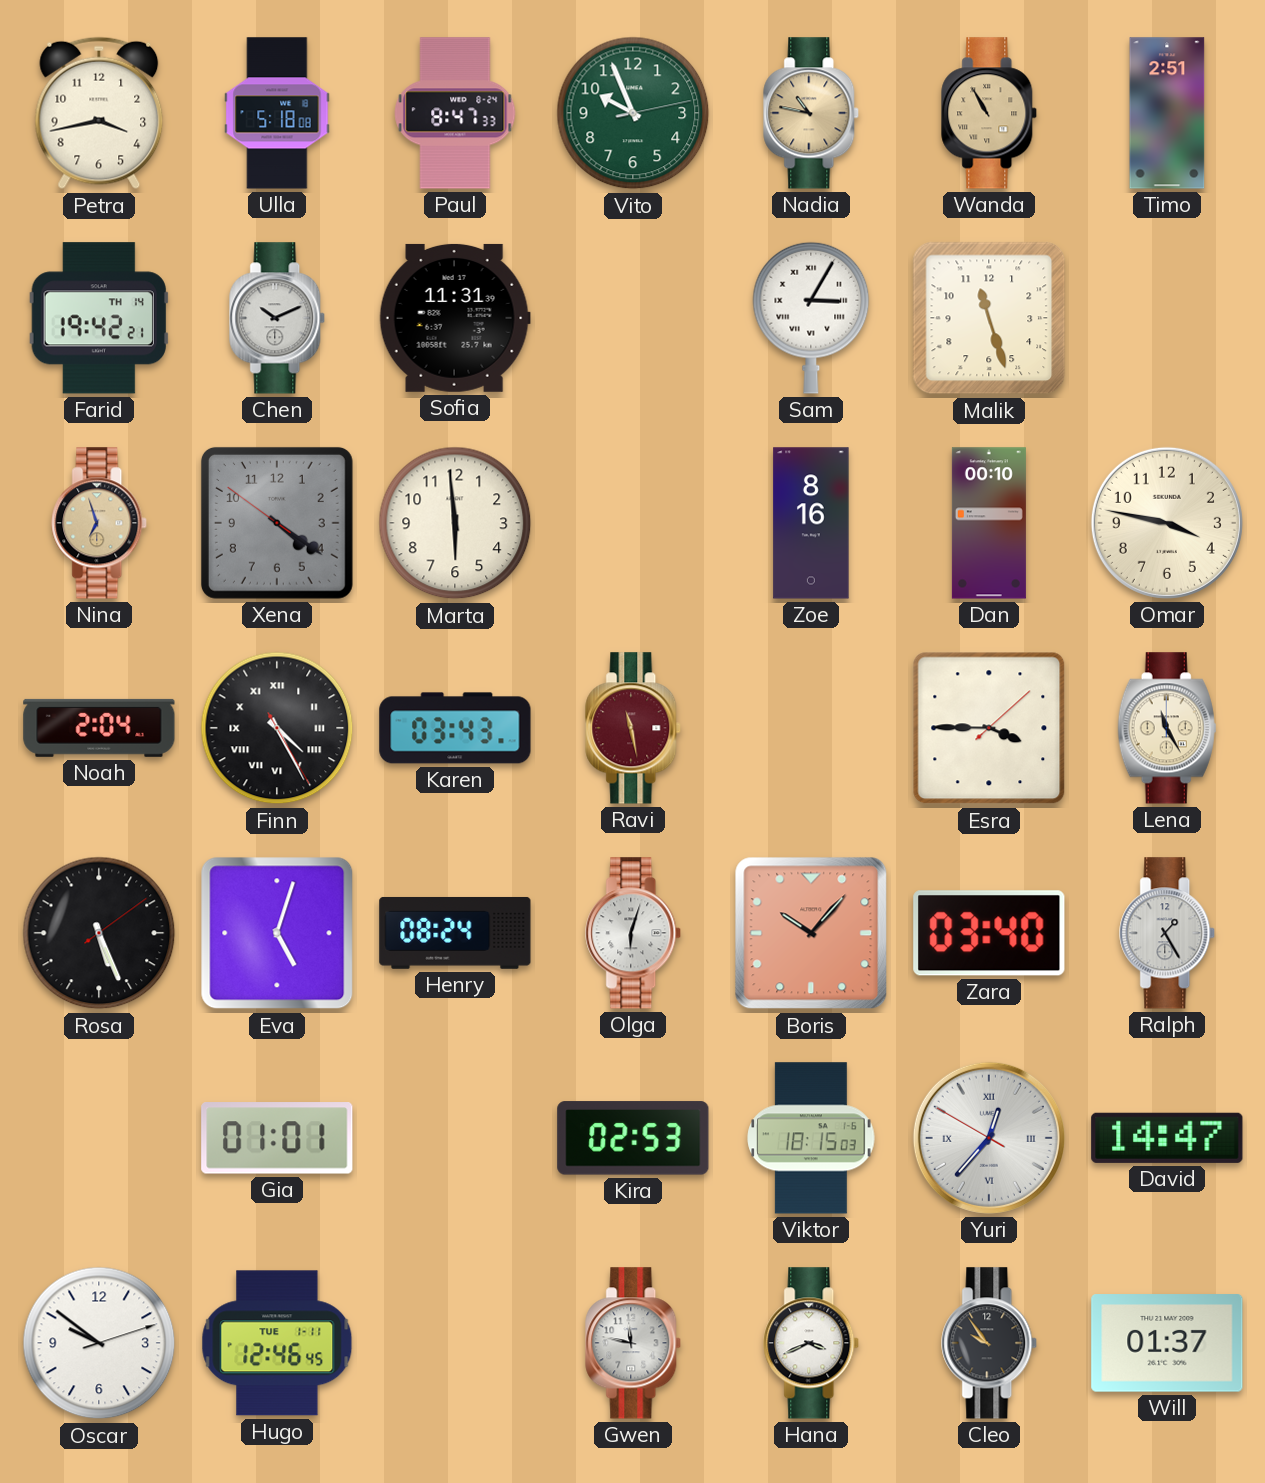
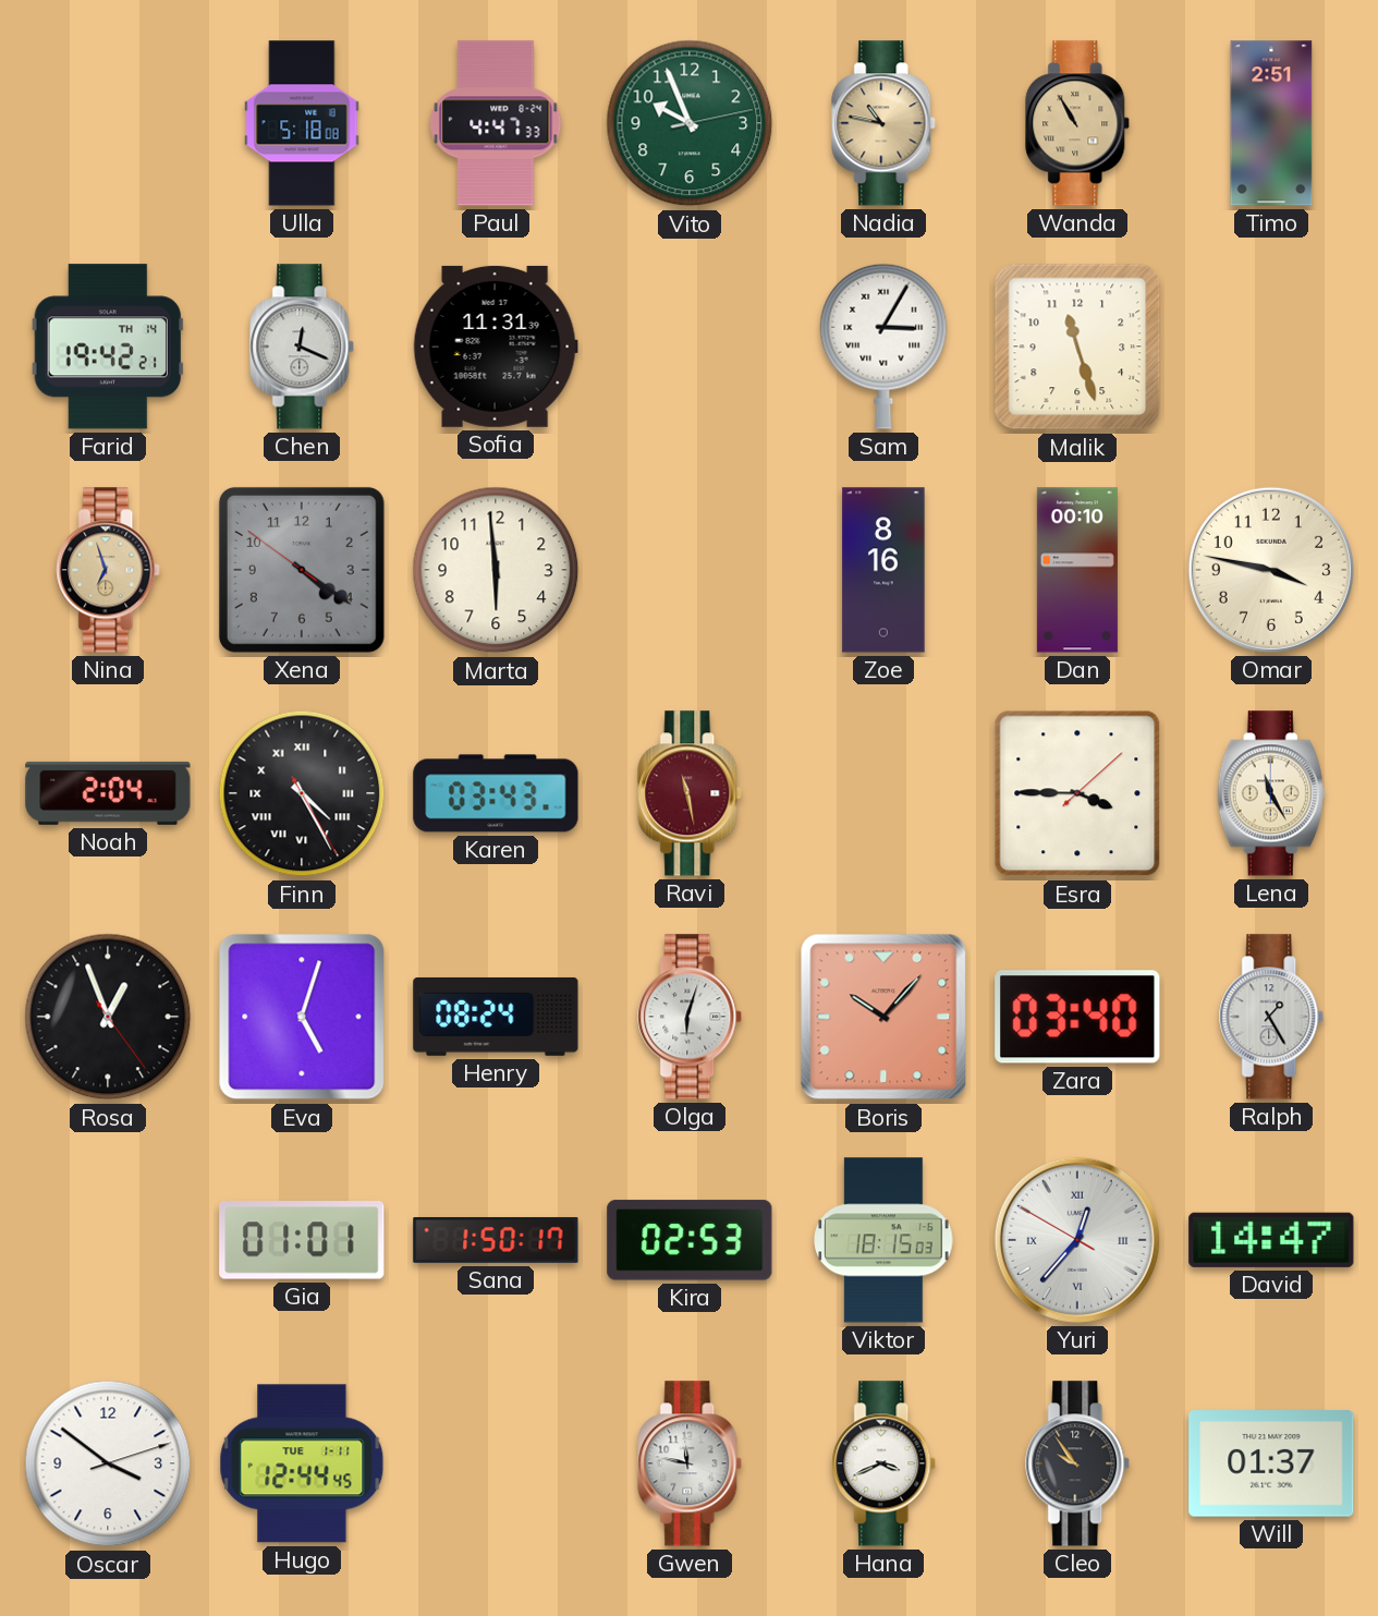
Petra: 3:43 -> none (99, 113)
Paul: 8:47 -> 4:47 (496, 123)
Chen: 10:11 -> 12:19 (303, 347)
Rosa: 5:26 -> 12:56 (108, 1017)
Sana: none -> 1:50 (496, 1240)
Oscar: 9:51 -> 3:51 (108, 1463)
Hugo: 12:46 -> 12:44 (302, 1463)
